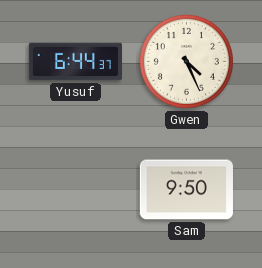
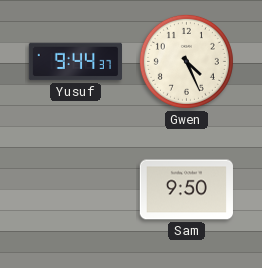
Yusuf: 6:44 -> 9:44 (75, 62)
